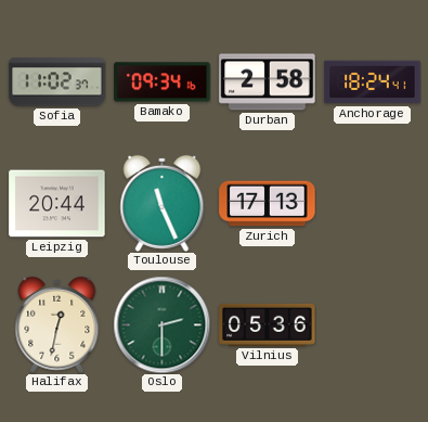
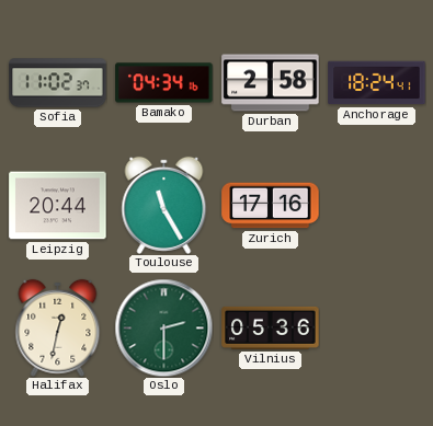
Bamako: 09:34 -> 04:34 (164, 83)
Toulouse: 11:26 -> 11:25 (164, 205)
Zurich: 17:13 -> 17:16 (271, 206)
